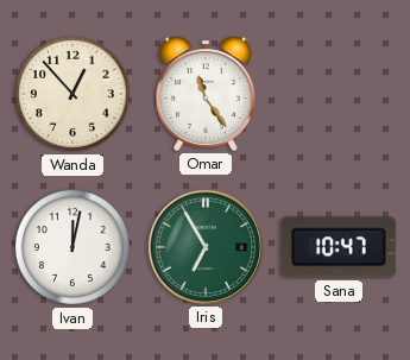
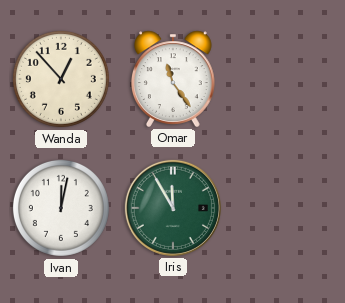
Iris: 6:55 -> 11:55 (173, 208)
Sana: 10:47 -> none (339, 247)
